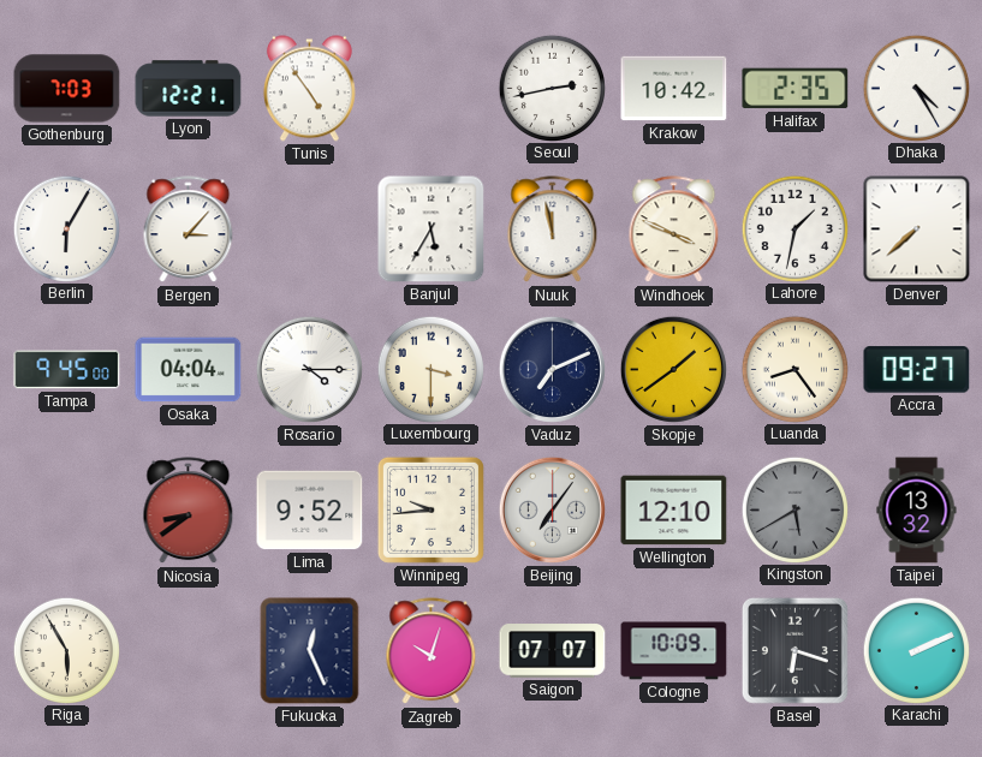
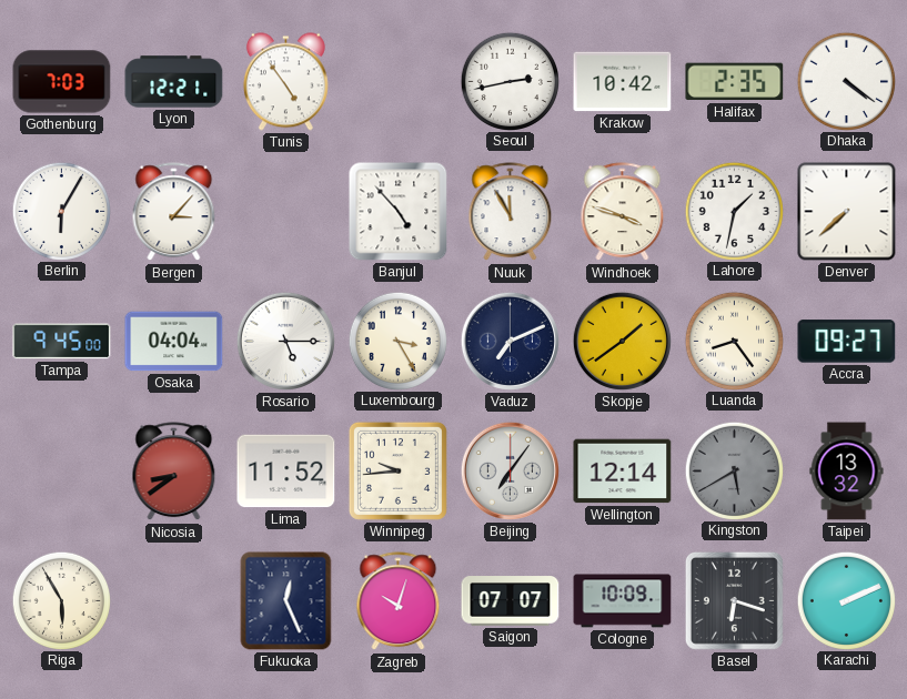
Dhaka: 4:25 -> 4:21 (846, 81)
Banjul: 5:35 -> 4:53 (399, 212)
Nuuk: 11:58 -> 11:55 (511, 212)
Windhoek: 3:49 -> 3:48 (623, 212)
Rosario: 4:15 -> 5:15 (285, 341)
Luxembourg: 3:30 -> 3:25 (397, 341)
Lima: 9:52 -> 11:52 (286, 472)
Wellington: 12:10 -> 12:14 (623, 472)
